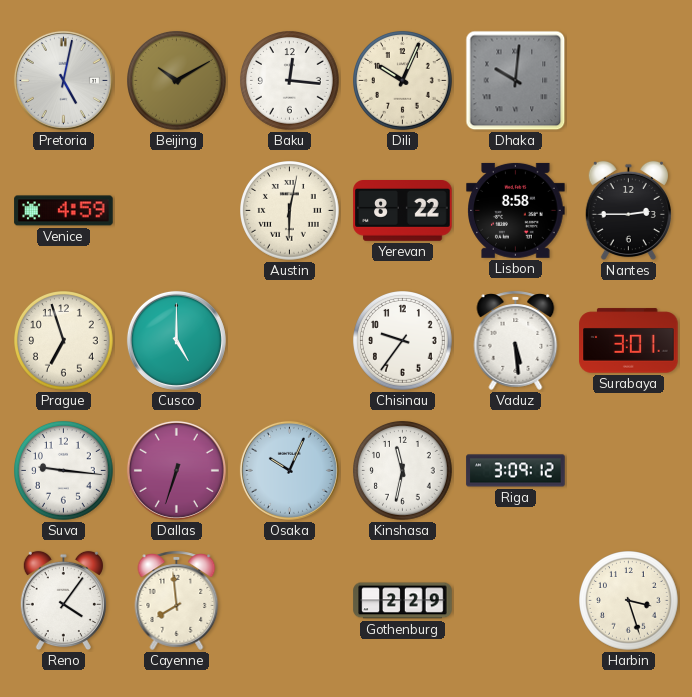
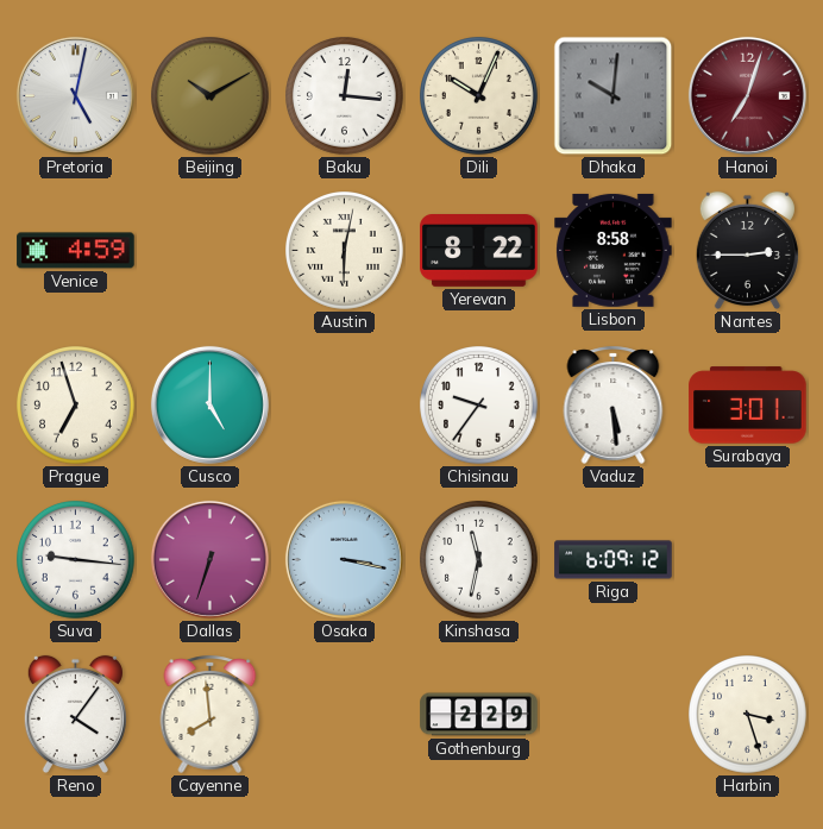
Hanoi: none -> 7:03 (747, 95)
Osaka: 10:04 -> 3:17 (344, 559)
Riga: 3:09 -> 6:09 (614, 560)
